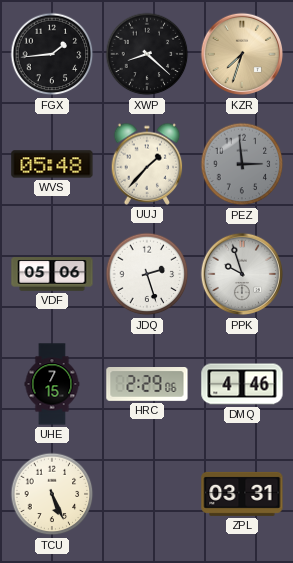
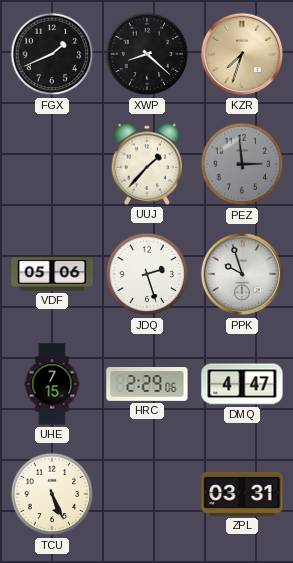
FGX: 1:44 -> 1:41 (52, 54)
WVS: 05:48 -> none (52, 164)
DMQ: 4:46 -> 4:47 (242, 384)
